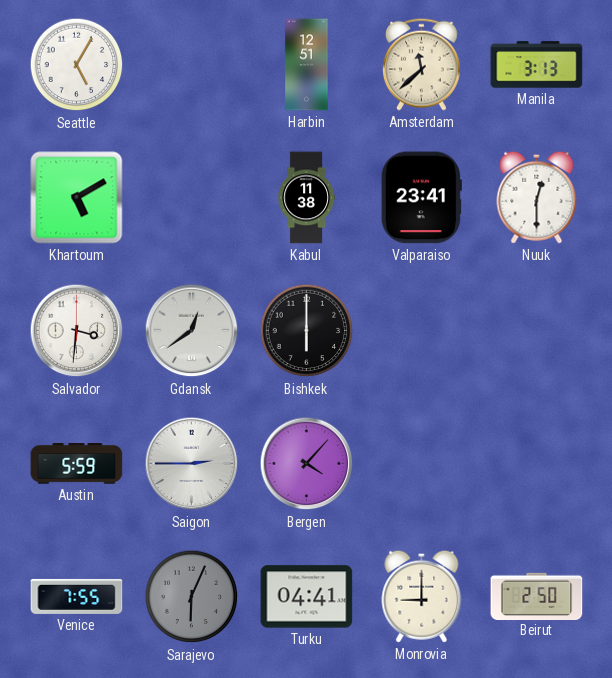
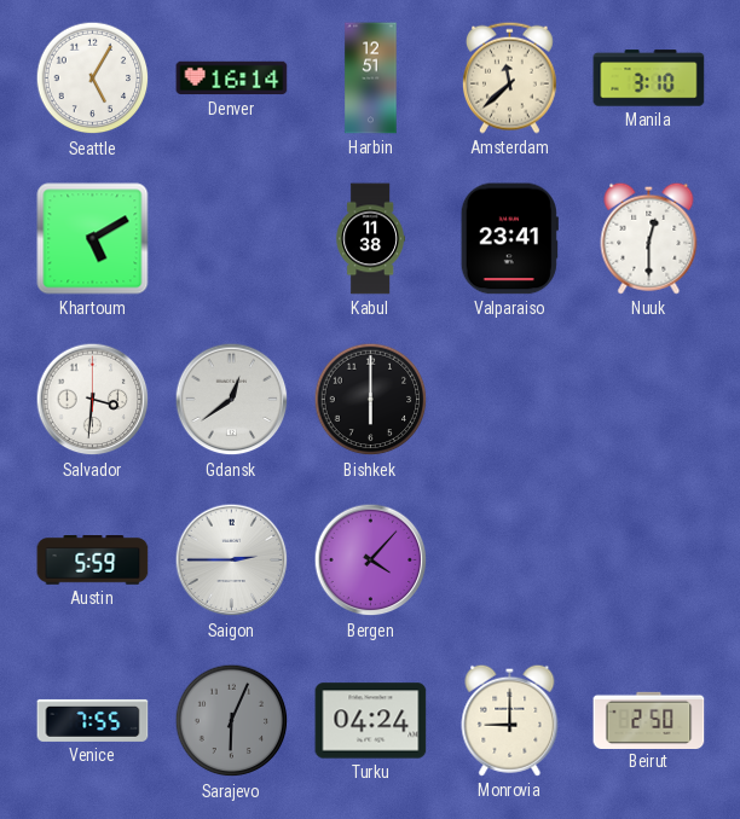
Denver: none -> 16:14 (232, 79)
Manila: 3:13 -> 3:10 (649, 79)
Turku: 04:41 -> 04:24 (371, 721)
